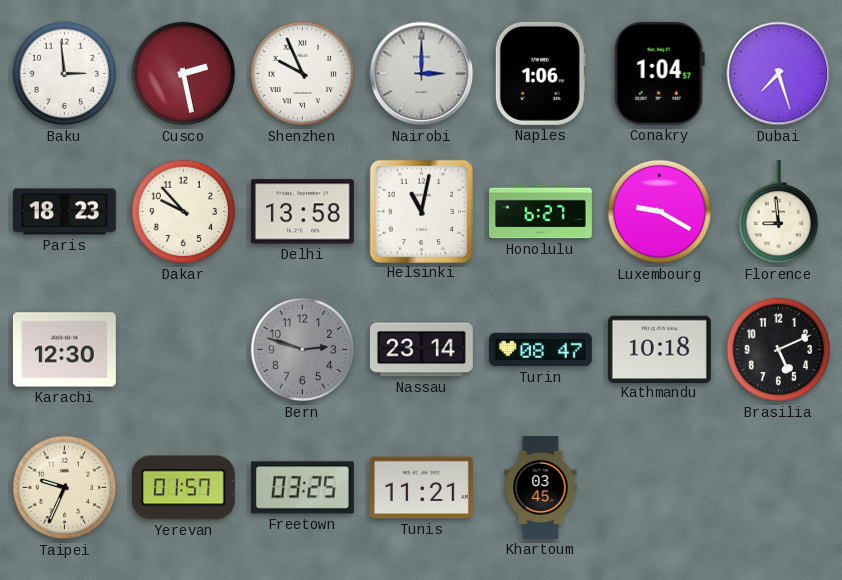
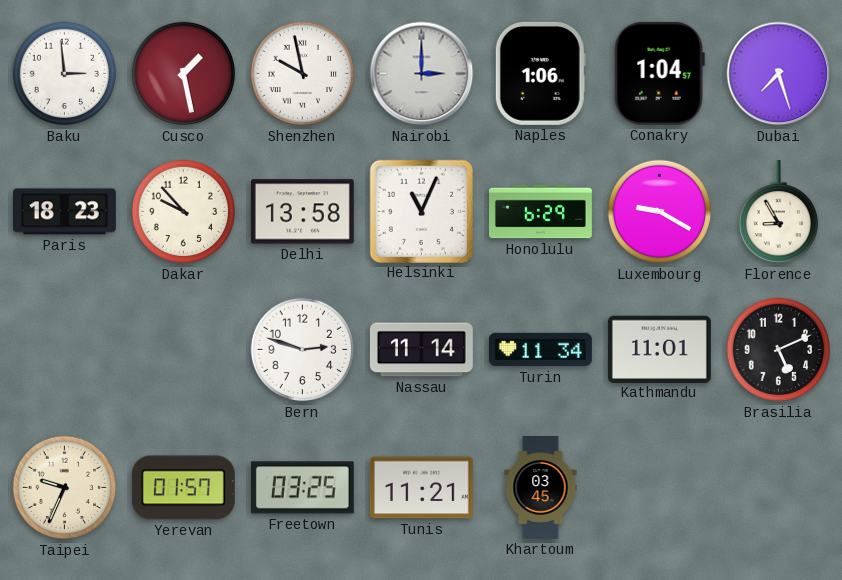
Cusco: 2:28 -> 1:28 (184, 74)
Shenzhen: 9:56 -> 9:58 (303, 74)
Helsinki: 11:02 -> 11:04 (421, 211)
Honolulu: 6:27 -> 6:29 (541, 212)
Florence: 8:59 -> 8:55 (778, 212)
Karachi: 12:30 -> none (64, 350)
Bern dial: grey -> white (303, 350)
Nassau: 23:14 -> 11:14 (421, 350)
Turin: 08:47 -> 11:34 (540, 350)
Kathmandu: 10:18 -> 11:01 (659, 349)
